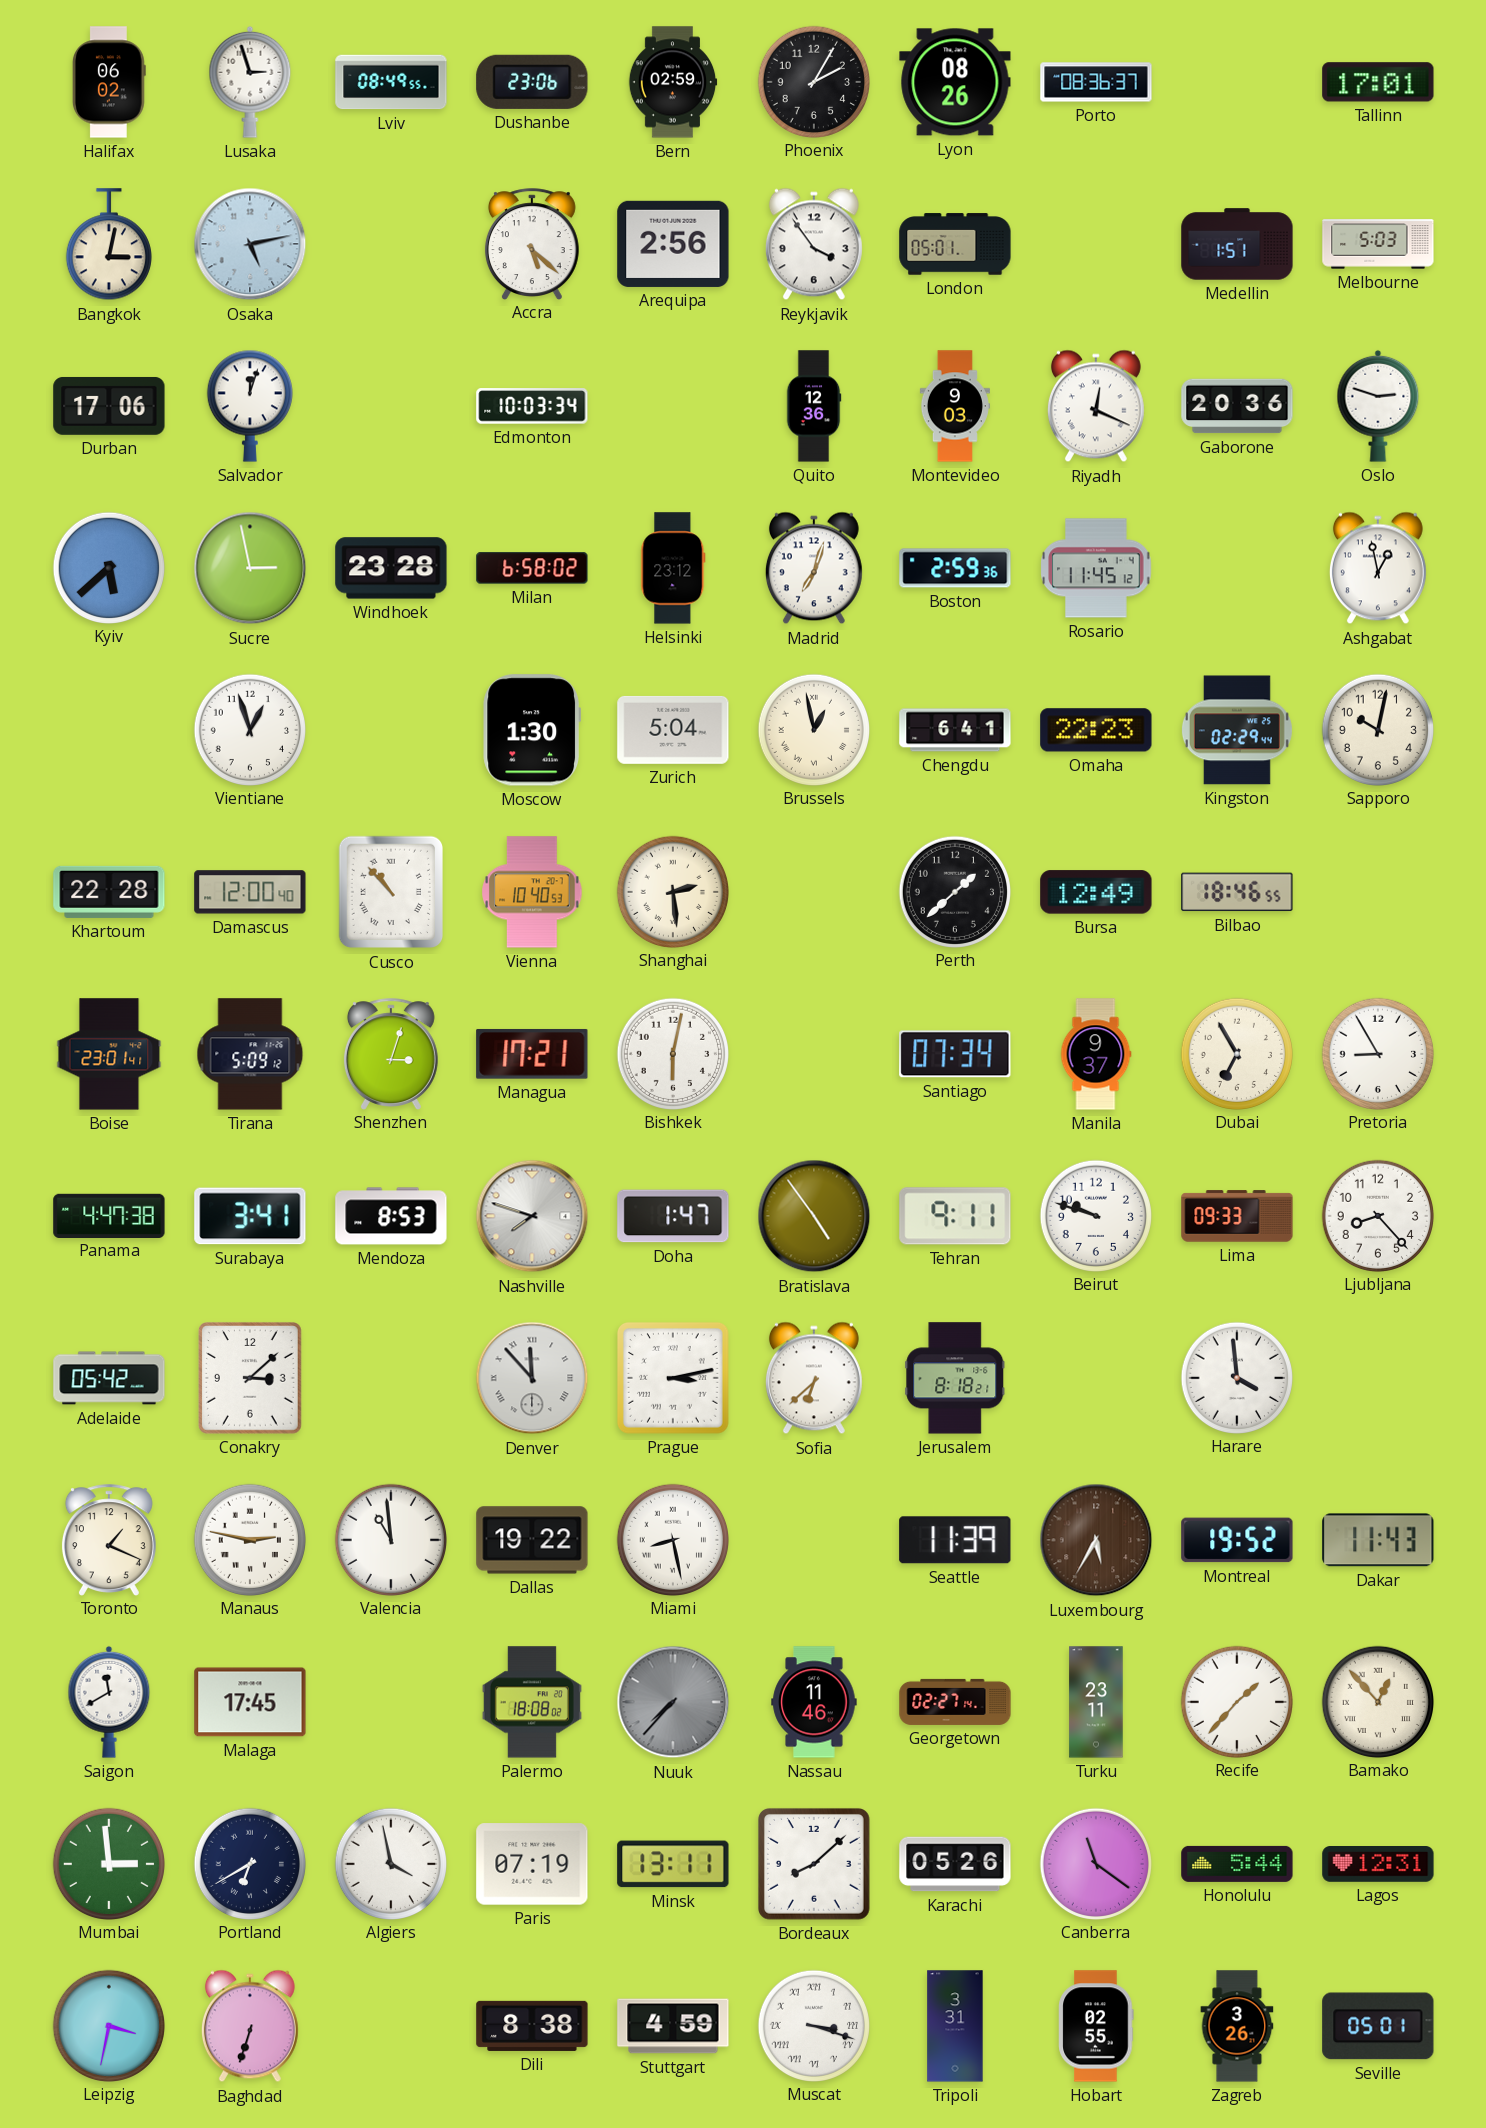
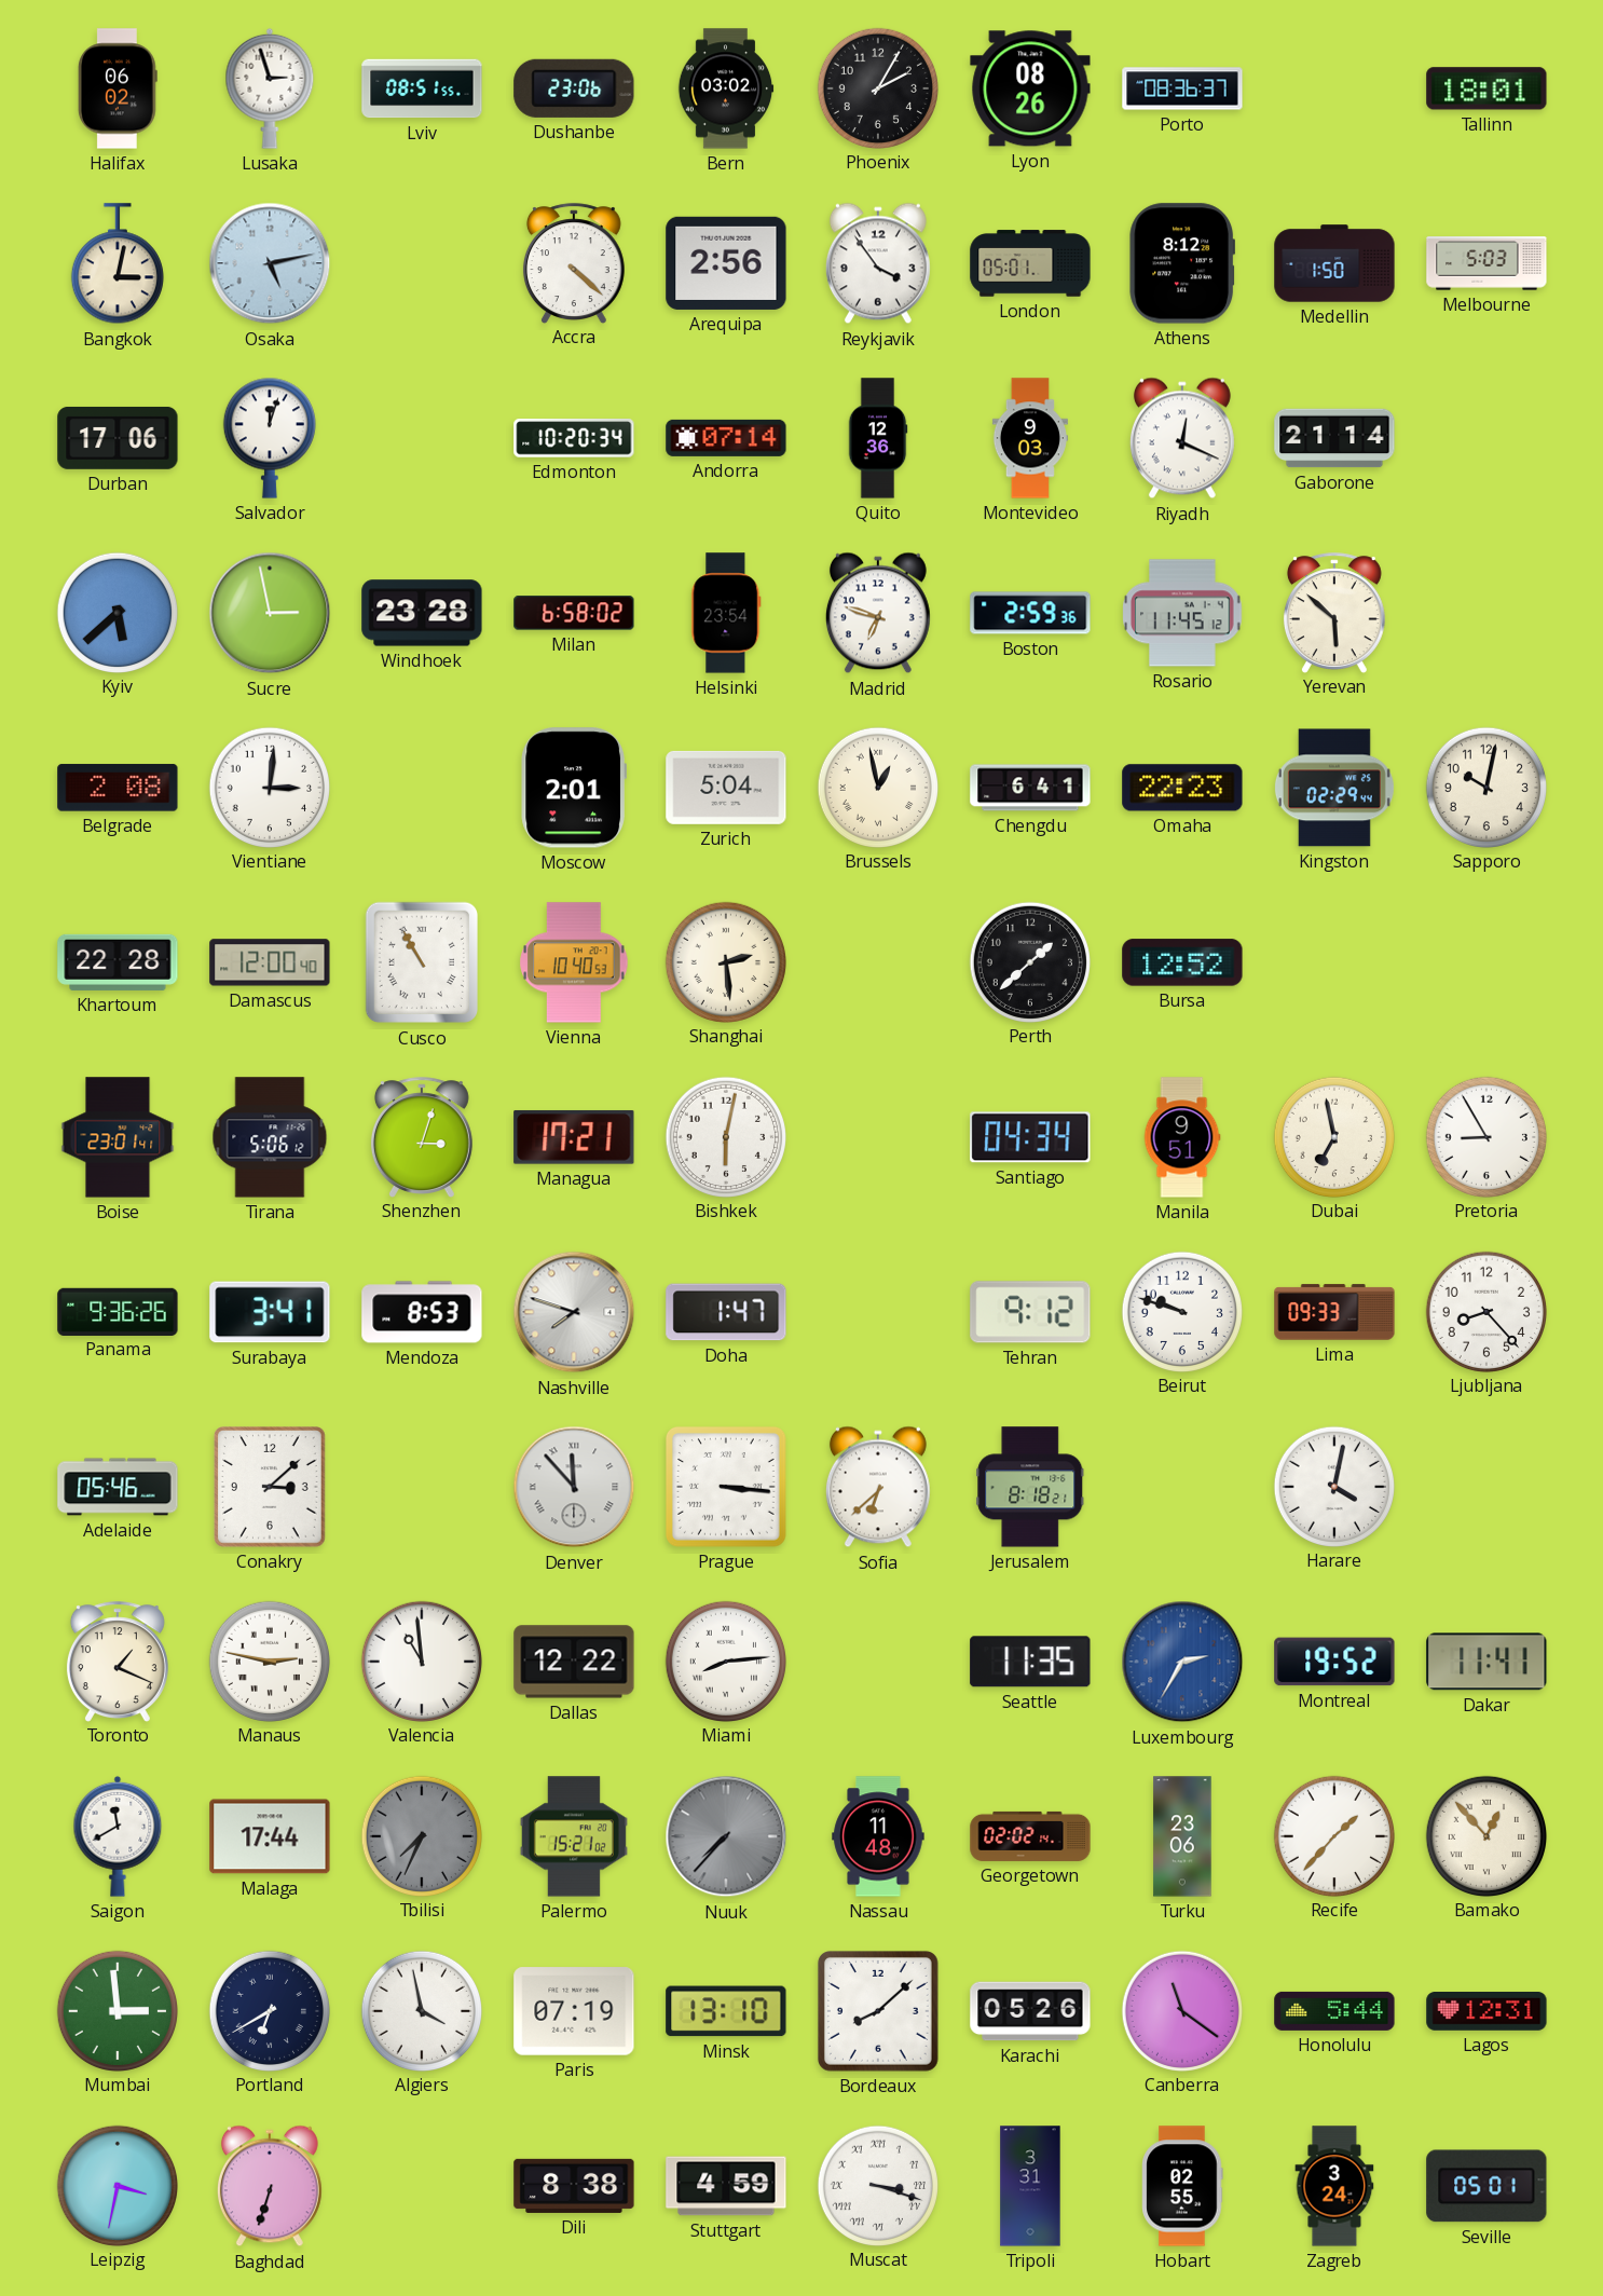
Lviv: 08:49 -> 08:51 (422, 88)
Bern: 02:59 -> 03:02 (726, 88)
Tallinn: 17:01 -> 18:01 (1486, 88)
Accra: 5:22 -> 4:22 (574, 263)
Athens: none -> 8:12 (1181, 263)
Medellin: 1:51 -> 1:50 (1334, 263)
Edmonton: 10:03 -> 10:20 (574, 438)
Andorra: none -> 07:14 (726, 438)
Gaborone: 20:36 -> 21:14 (1334, 438)
Oslo: 2:48 -> none (1378, 406)
Helsinki: 23:12 -> 23:54 (726, 613)
Madrid: 7:03 -> 6:48 (878, 613)
Yerevan: none -> 5:52 (1334, 613)
Ashgabat: 12:58 -> none (1378, 568)
Belgrade: none -> 2:08 (118, 788)
Vientiane: 12:57 -> 3:01 (269, 787)
Moscow: 1:30 -> 2:01 (573, 788)
Cusco: 10:53 -> 10:55 (421, 962)
Bursa: 12:49 -> 12:52 (1182, 962)
Bilbao: 18:46 -> none (1237, 892)
Tirana: 5:09 -> 5:06 (270, 1137)
Santiago: 07:34 -> 04:34 (1030, 1137)
Manila: 9:37 -> 9:51 (1182, 1137)
Dubai: 6:55 -> 6:58 (1333, 1136)
Panama: 4:47 -> 9:36 (118, 1311)
Bratislava: 4:54 -> none (814, 1216)
Tehran: 9:11 -> 9:12 (1030, 1312)
Adelaide: 05:42 -> 05:46 (118, 1487)
Prague: 3:13 -> 3:16 (726, 1487)
Harare: 3:59 -> 4:02 (1333, 1486)
Dallas: 19:22 -> 12:22 (574, 1662)
Miami: 8:28 -> 8:14 (725, 1660)
Seattle: 11:39 -> 11:35 (1030, 1662)
Luxembourg: 5:35 -> 2:35 (1182, 1662)
Luxembourg dial: brown -> blue (1182, 1662)
Dakar: 11:43 -> 11:41 (1486, 1662)
Malaga: 17:45 -> 17:44 (270, 1836)
Tbilisi: none -> 7:34 (421, 1835)
Palermo: 18:08 -> 15:21 (574, 1836)
Nassau: 11:46 -> 11:48 (878, 1836)
Georgetown: 02:27 -> 02:02 (1030, 1836)
Turku: 23:11 -> 23:06 (1182, 1836)
Minsk: 13:11 -> 13:10 (726, 2011)
Zagreb: 3:26 -> 3:24 (1334, 2186)
